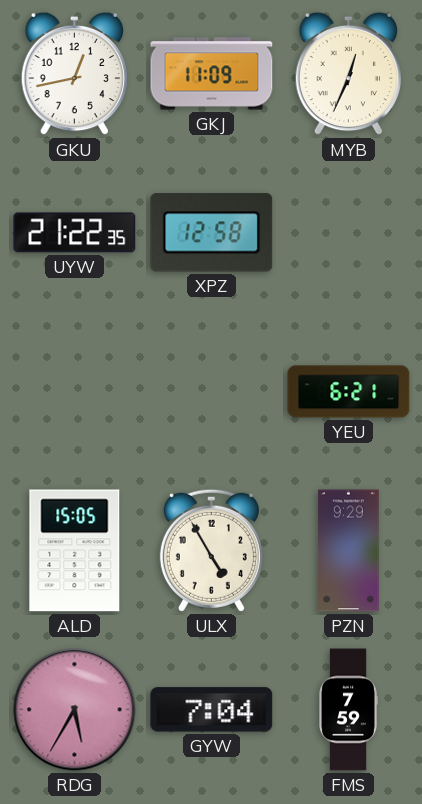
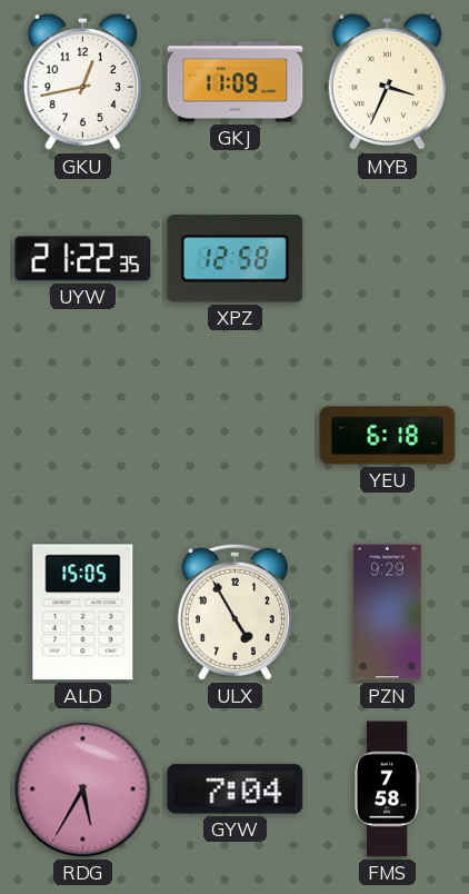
MYB: 12:34 -> 3:34 (387, 82)
YEU: 6:21 -> 6:18 (388, 436)
FMS: 7:59 -> 7:58 (388, 789)
